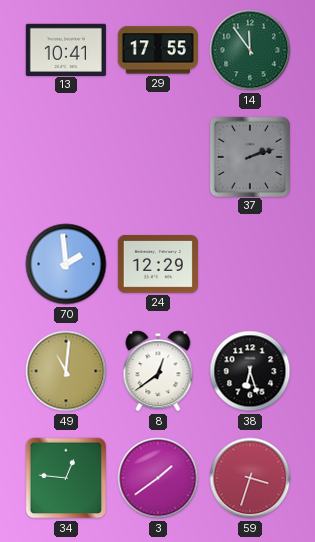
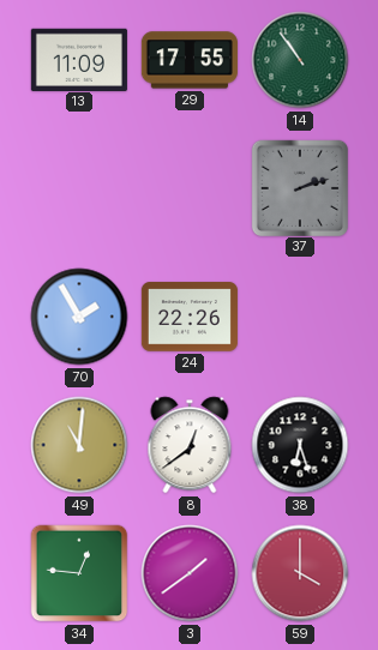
13: 10:41 -> 11:09 (79, 59)
14: 11:54 -> 10:54 (300, 60)
70: 1:59 -> 1:55 (79, 317)
24: 12:29 -> 22:26 (190, 317)
59: 3:33 -> 4:00 (300, 573)
